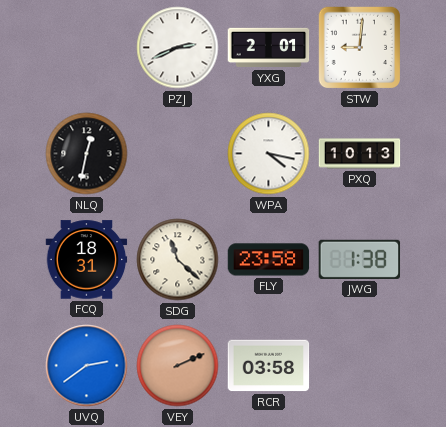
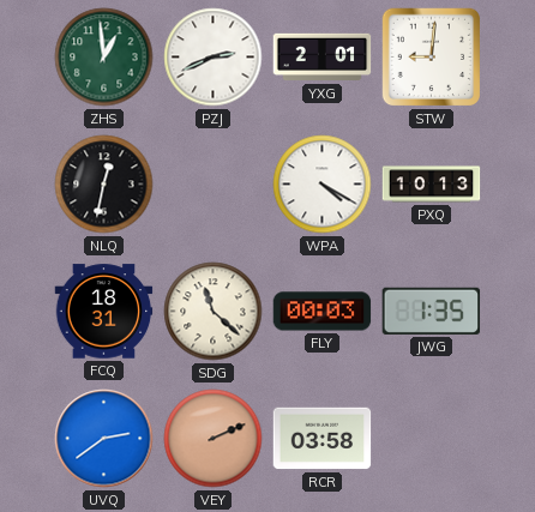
ZHS: none -> 12:59 (104, 58)
WPA: 4:17 -> 4:20 (323, 185)
FLY: 23:58 -> 00:03 (323, 312)
JWG: 1:38 -> 1:35 (432, 311)
